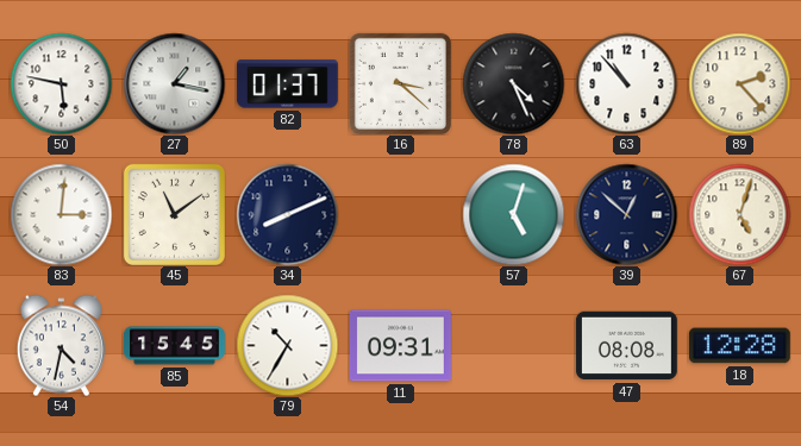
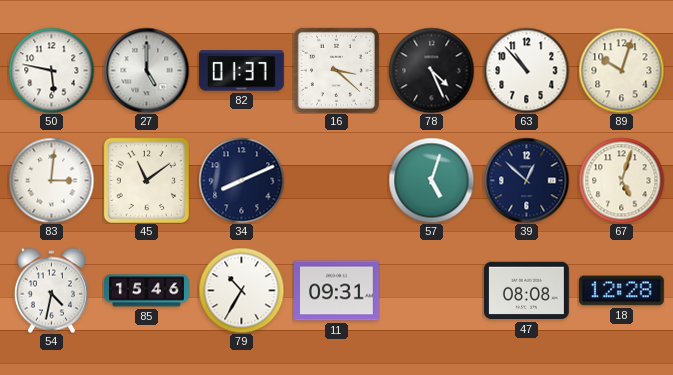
27: 1:17 -> 5:00 (146, 70)
89: 2:23 -> 10:03 (621, 70)
85: 15:45 -> 15:46 (147, 291)
